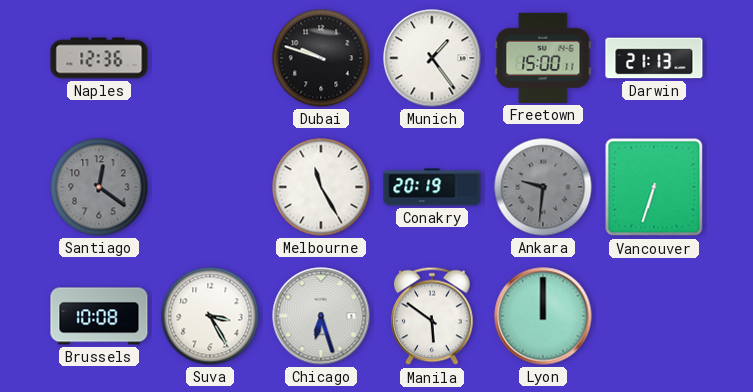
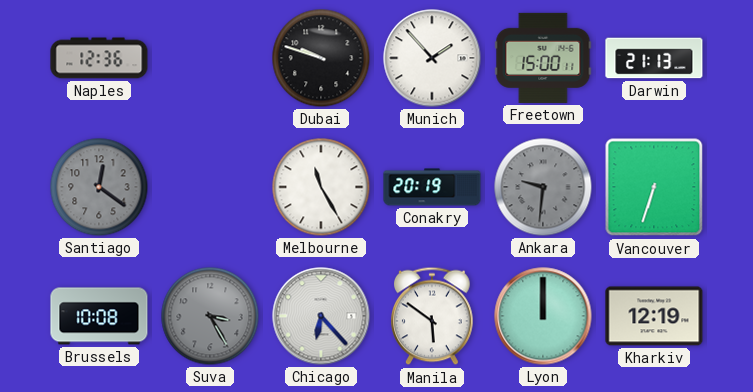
Munich: 1:24 -> 1:53 (432, 58)
Suva dial: white -> grey (210, 316)
Chicago: 6:27 -> 6:23 (321, 316)
Kharkiv: none -> 12:19 (654, 316)
